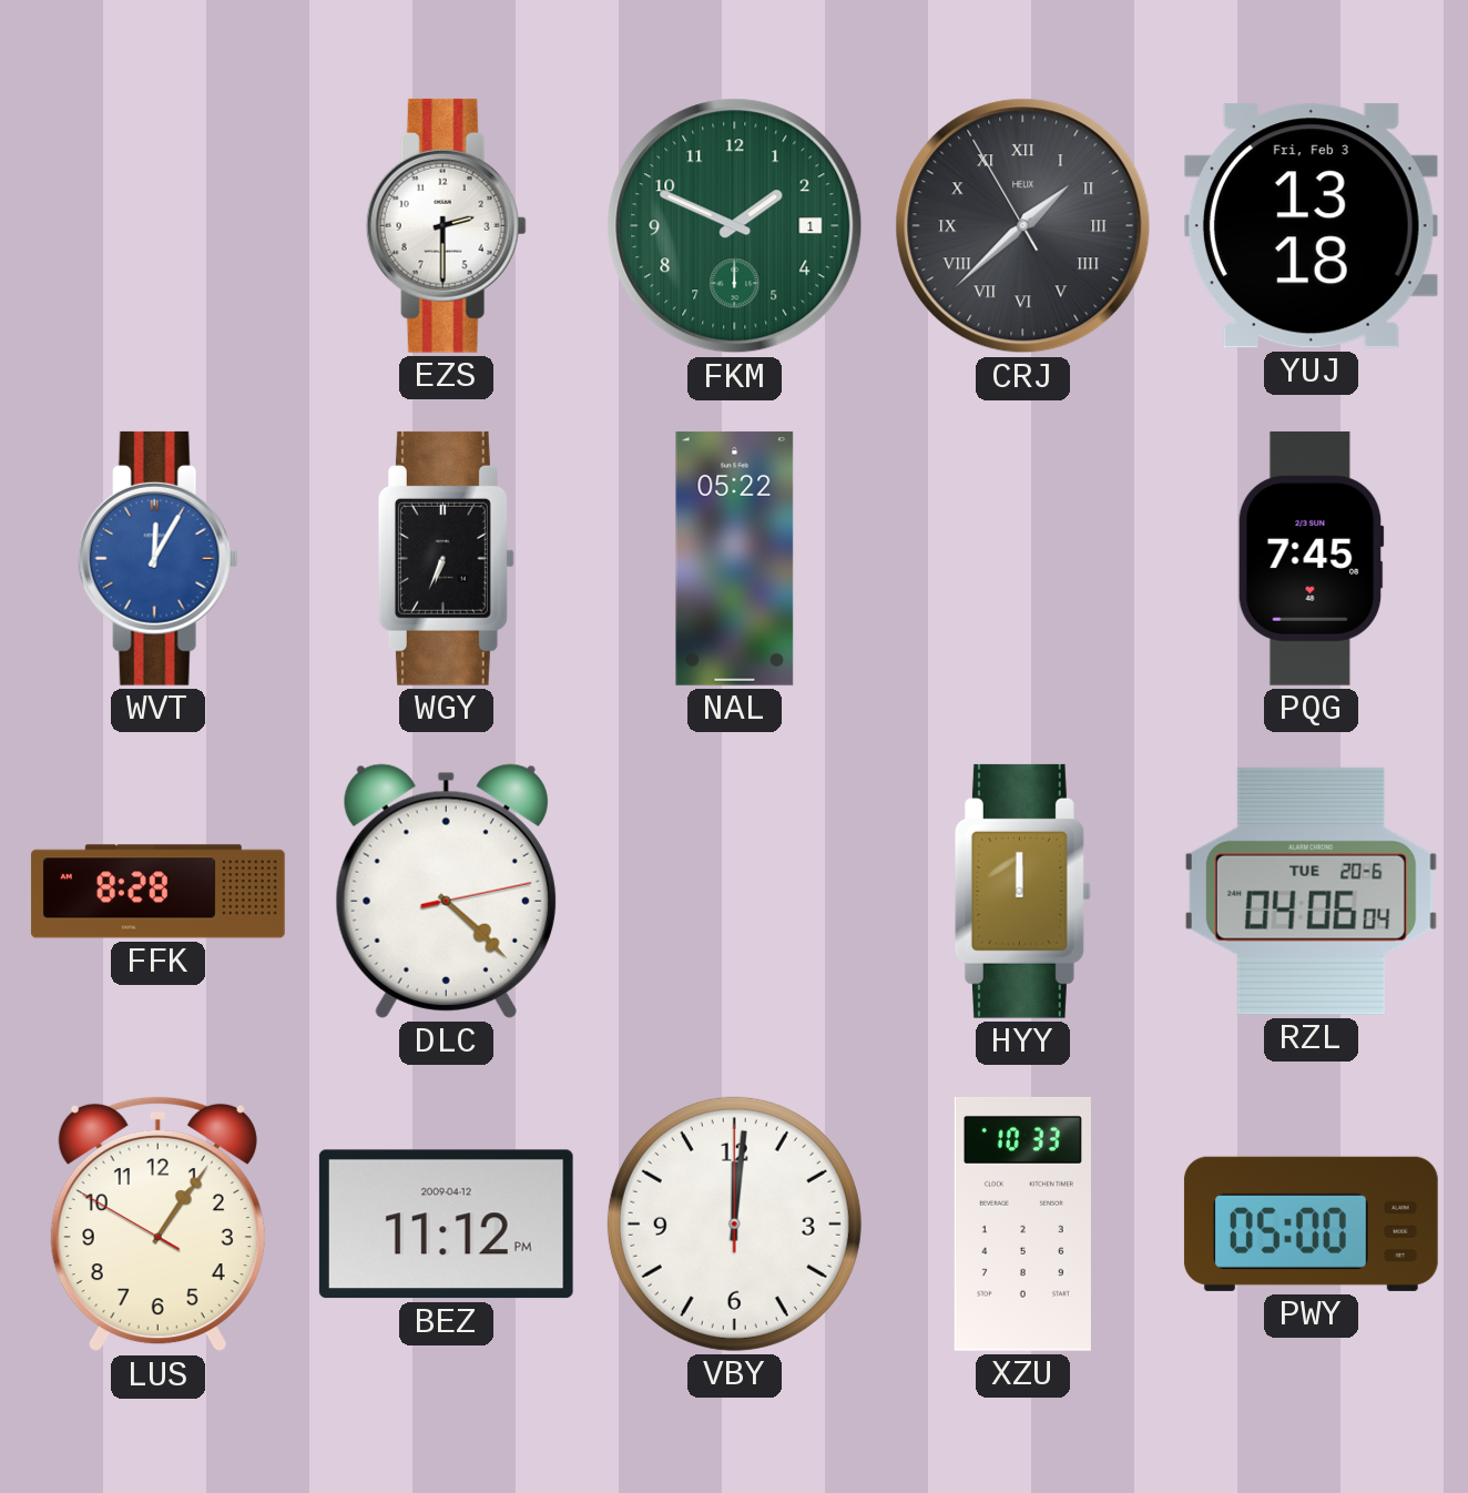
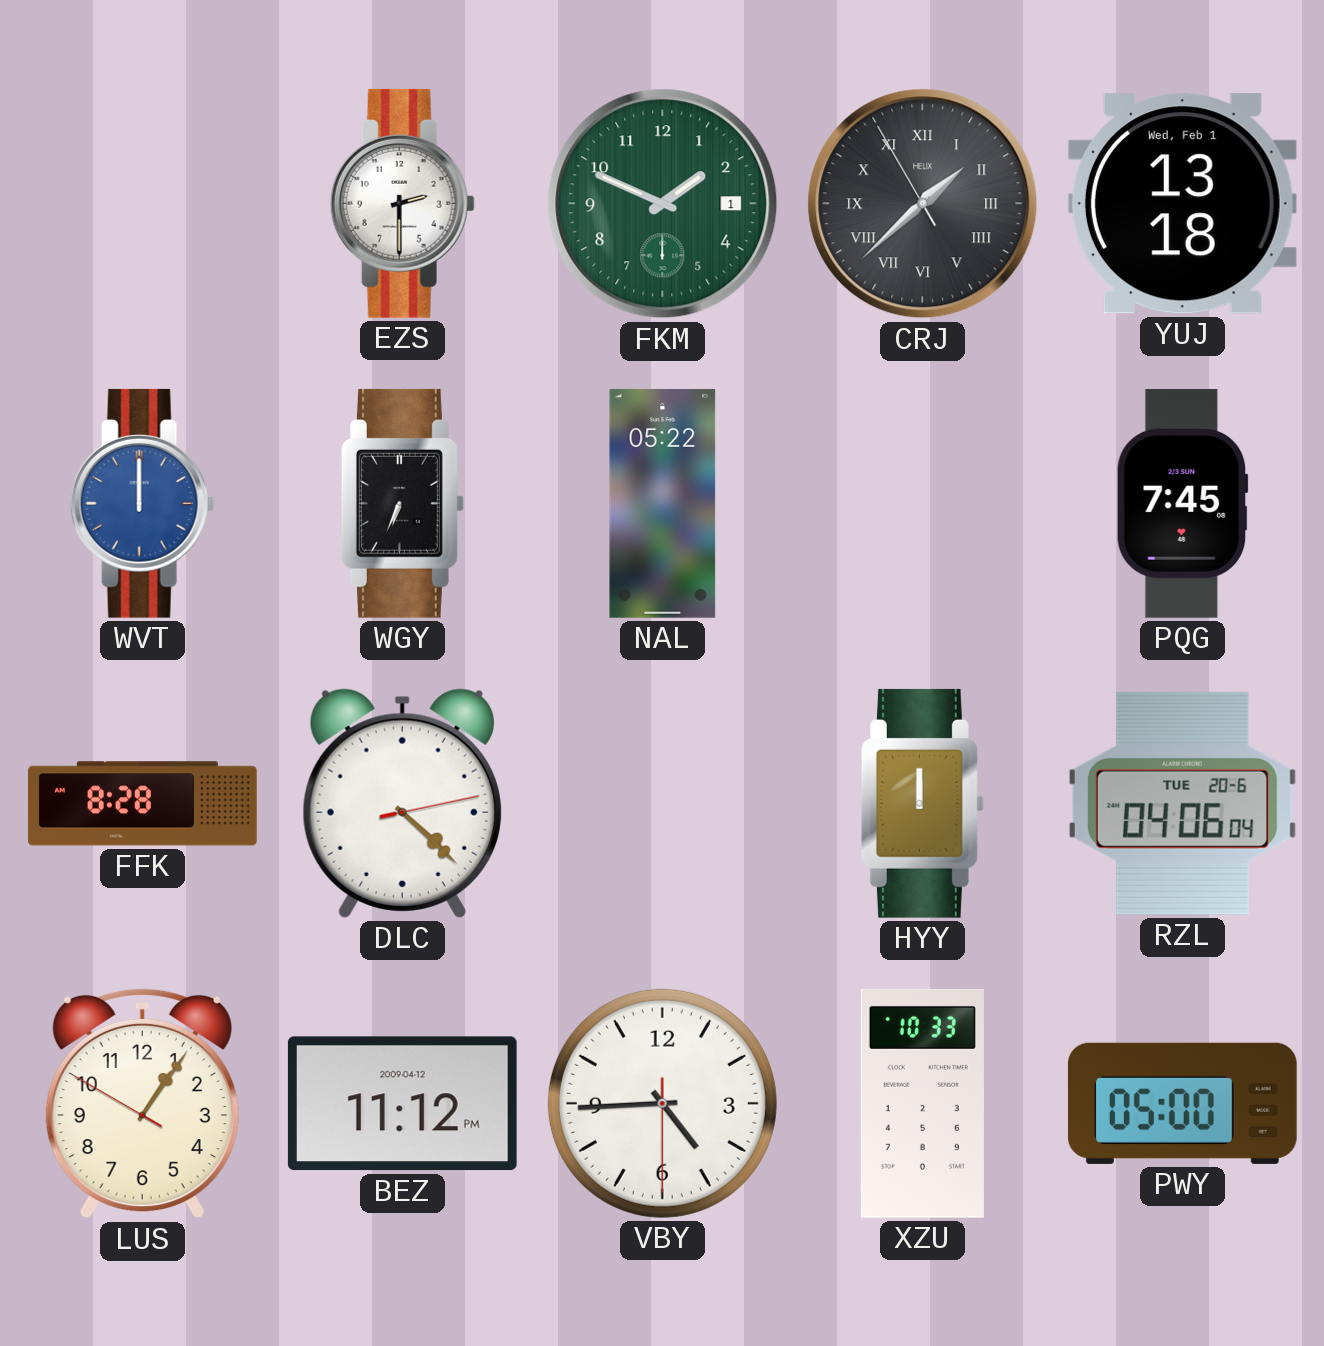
YUJ date: Fri, Feb 3 -> Wed, Feb 1 (1182, 204)
WVT: 12:05 -> 12:00 (142, 503)
VBY: 12:01 -> 4:44 (662, 1103)
